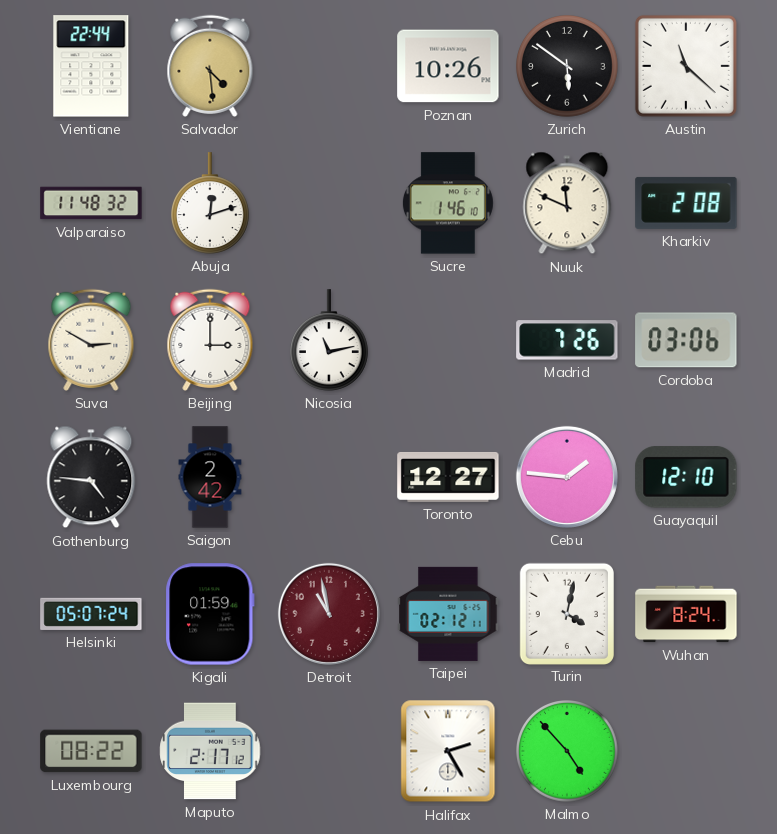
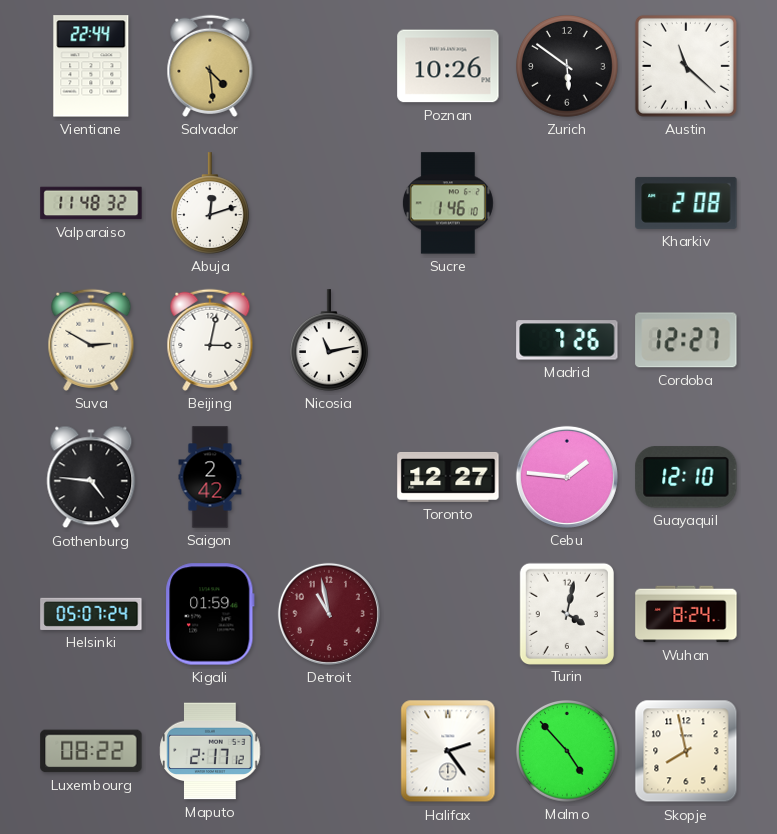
Nuuk: 11:49 -> none (567, 203)
Beijing: 3:00 -> 3:02 (210, 340)
Cordoba: 03:06 -> 12:27 (686, 340)
Taipei: 02:12 -> none (448, 614)
Halifax: 2:25 -> 2:24 (448, 751)
Skopje: none -> 7:58 (686, 751)
